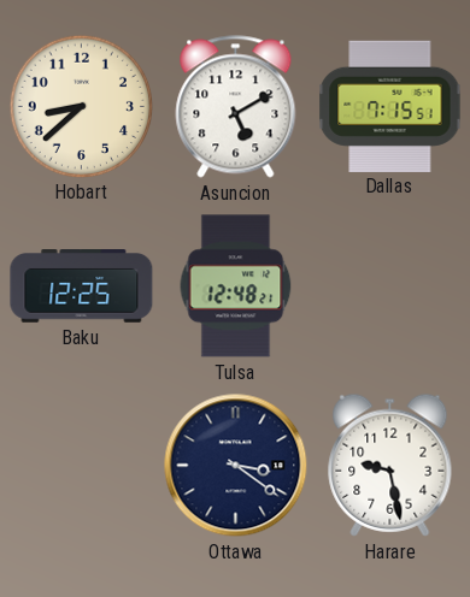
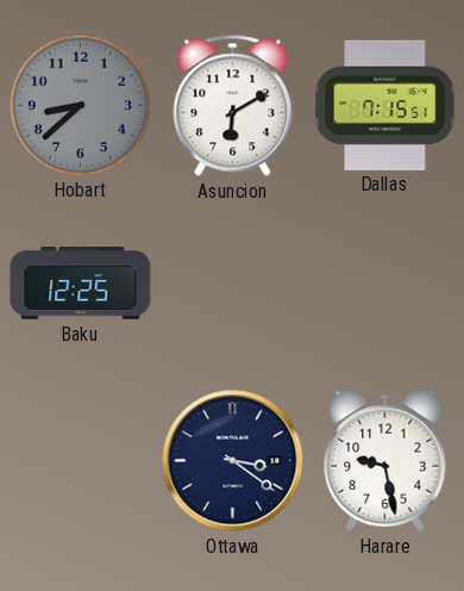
Hobart dial: cream -> grey (80, 105)
Asuncion: 5:10 -> 6:10 (233, 106)
Tulsa: 12:48 -> none (236, 286)
